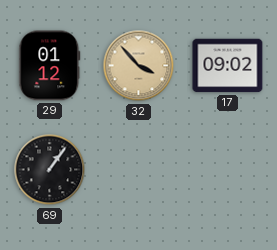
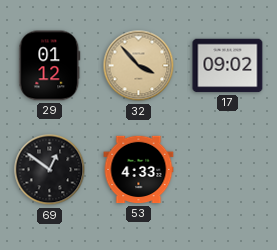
69: 1:06 -> 12:51 (50, 170)
53: none -> 4:33 (139, 170)
